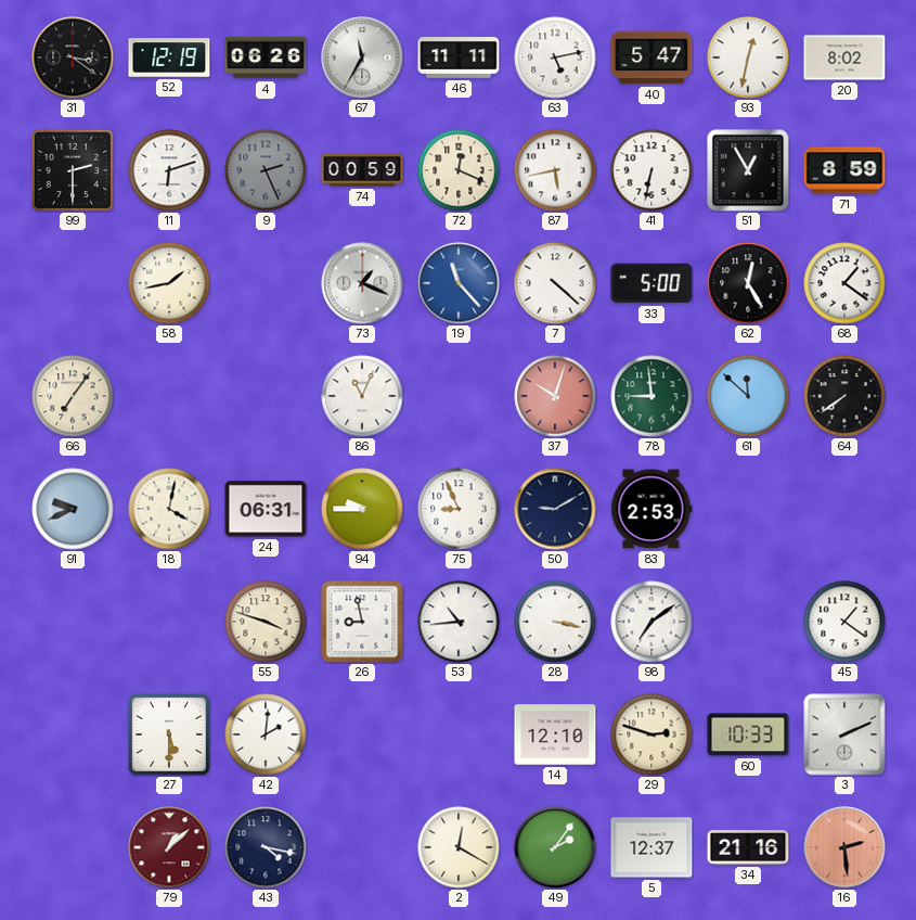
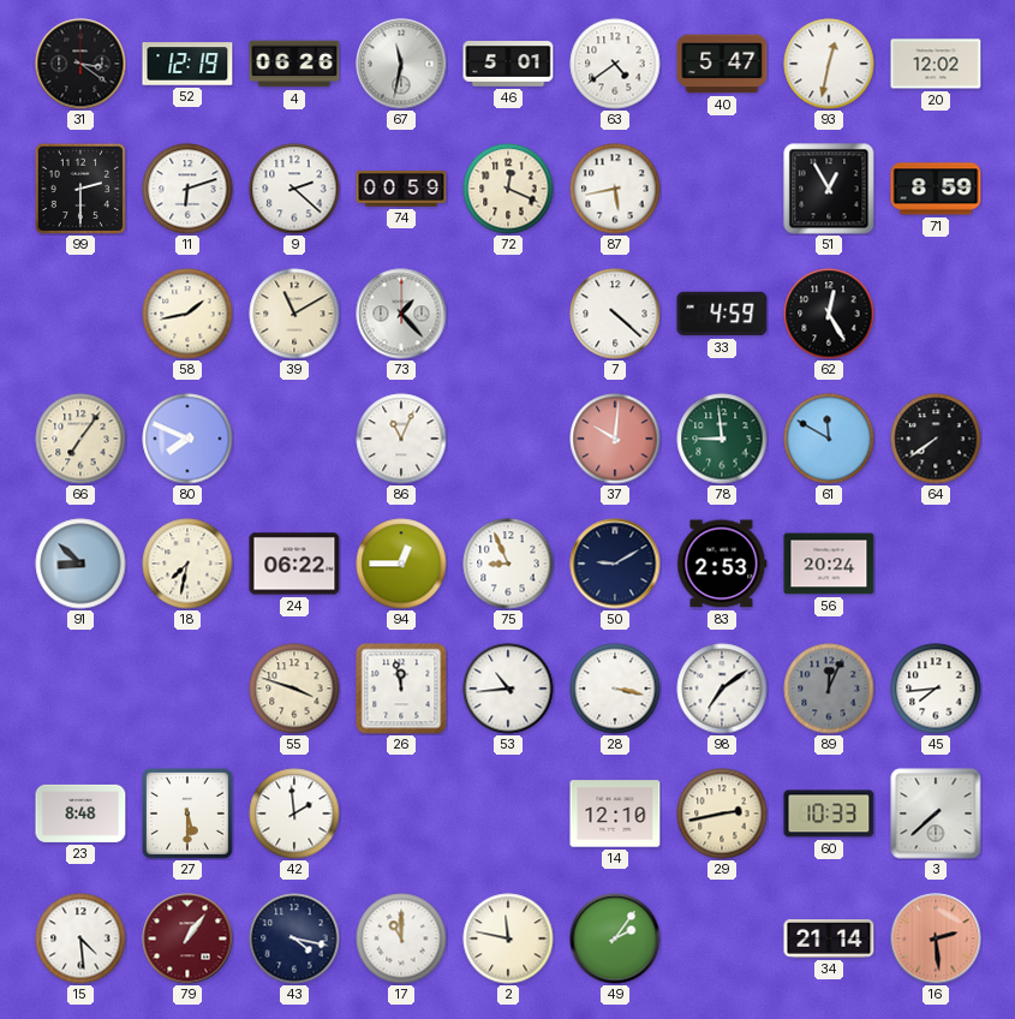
67: 11:35 -> 11:32 (401, 64)
46: 11:11 -> 5:01 (508, 64)
63: 5:13 -> 4:39 (615, 64)
20: 8:02 -> 12:02 (936, 64)
9: 2:26 -> 2:22 (294, 189)
9 dial: grey -> white (294, 189)
41: 6:32 -> none (651, 170)
39: none -> 11:10 (294, 314)
73: 1:19 -> 1:23 (401, 314)
19: 11:23 -> none (459, 283)
33: 5:00 -> 4:59 (722, 314)
68: 1:21 -> none (844, 283)
80: none -> 7:49 (187, 439)
37: 10:03 -> 10:01 (615, 439)
61: 11:52 -> 11:50 (829, 439)
91: 9:41 -> 8:52 (80, 564)
18: 4:02 -> 7:32 (187, 564)
24: 06:31 -> 06:22 (294, 564)
94: 9:45 -> 12:45 (401, 564)
56: none -> 20:24 (829, 564)
26: 8:58 -> 11:58 (401, 689)
89: none -> 12:04 (829, 689)
45: 1:21 -> 7:44 (936, 689)
23: none -> 8:48 (80, 814)
42: 2:01 -> 1:59 (294, 814)
29: 2:48 -> 2:43 (722, 814)
3: 2:11 -> 7:38 (936, 814)
15: none -> 4:29 (80, 938)
79: 1:08 -> 1:06 (187, 938)
17: none -> 11:00 (401, 938)
2: 12:20 -> 11:47 (508, 938)
5: 12:37 -> none (651, 847)
34: 21:16 -> 21:14 (829, 938)
